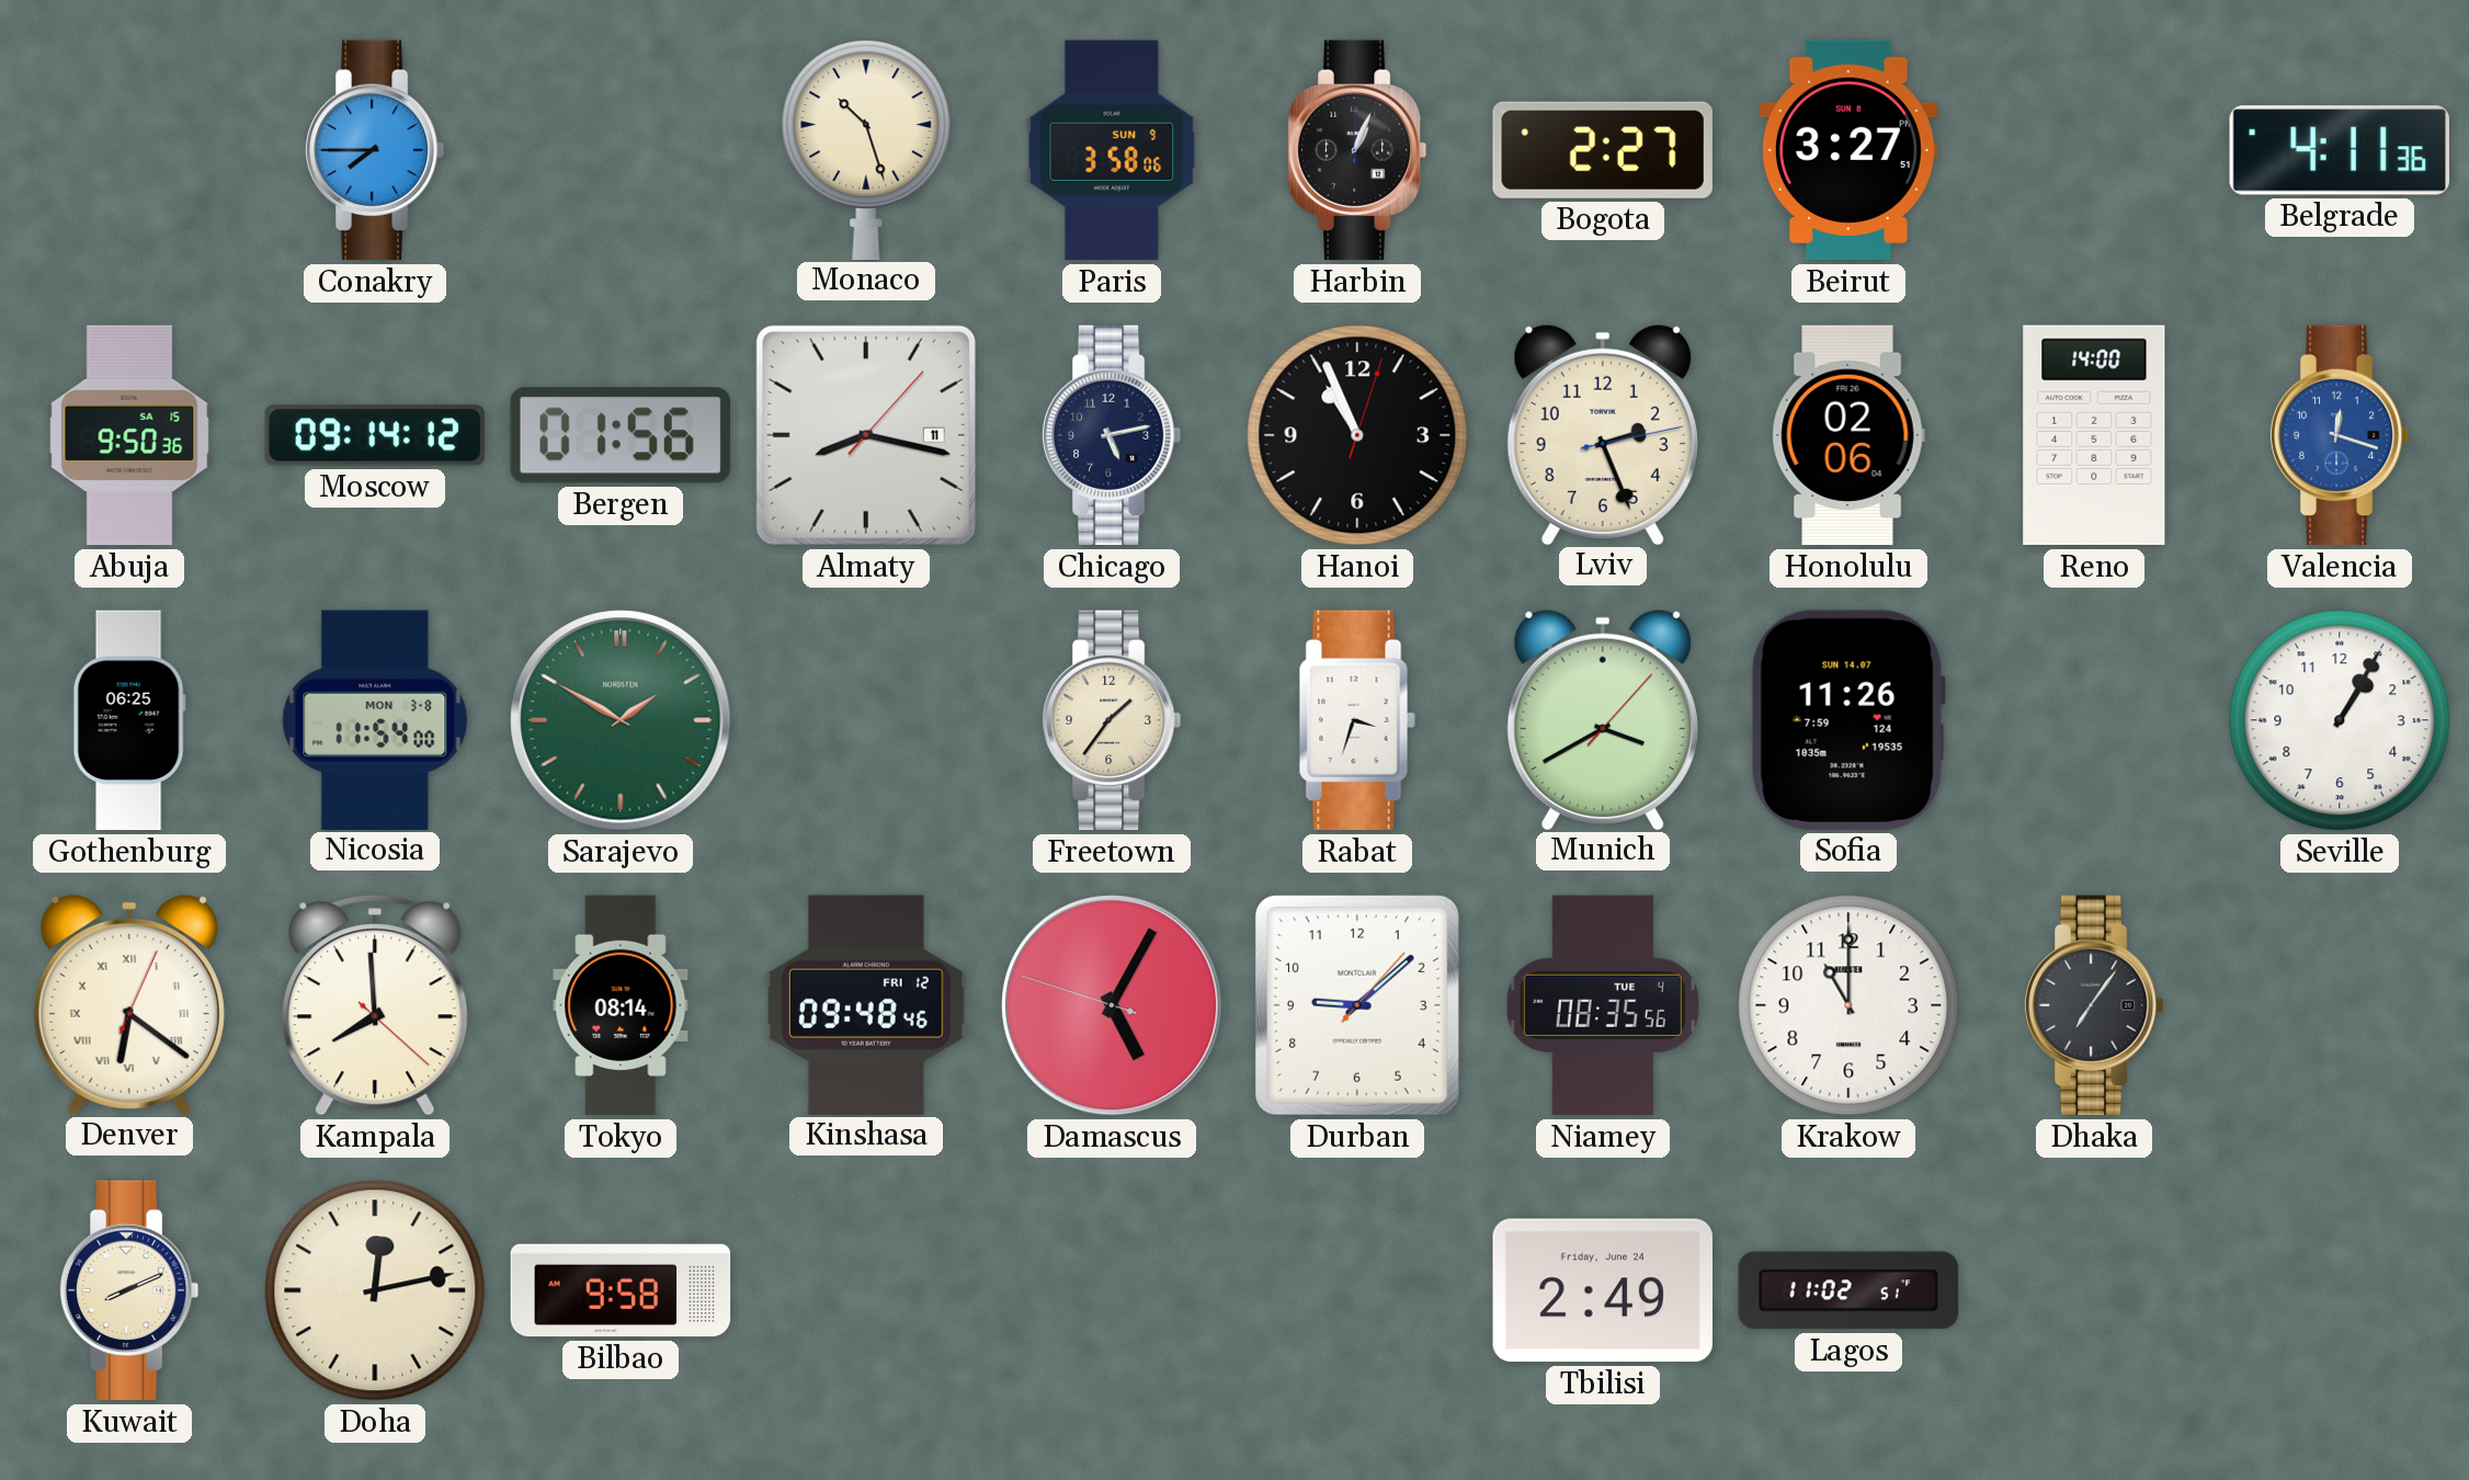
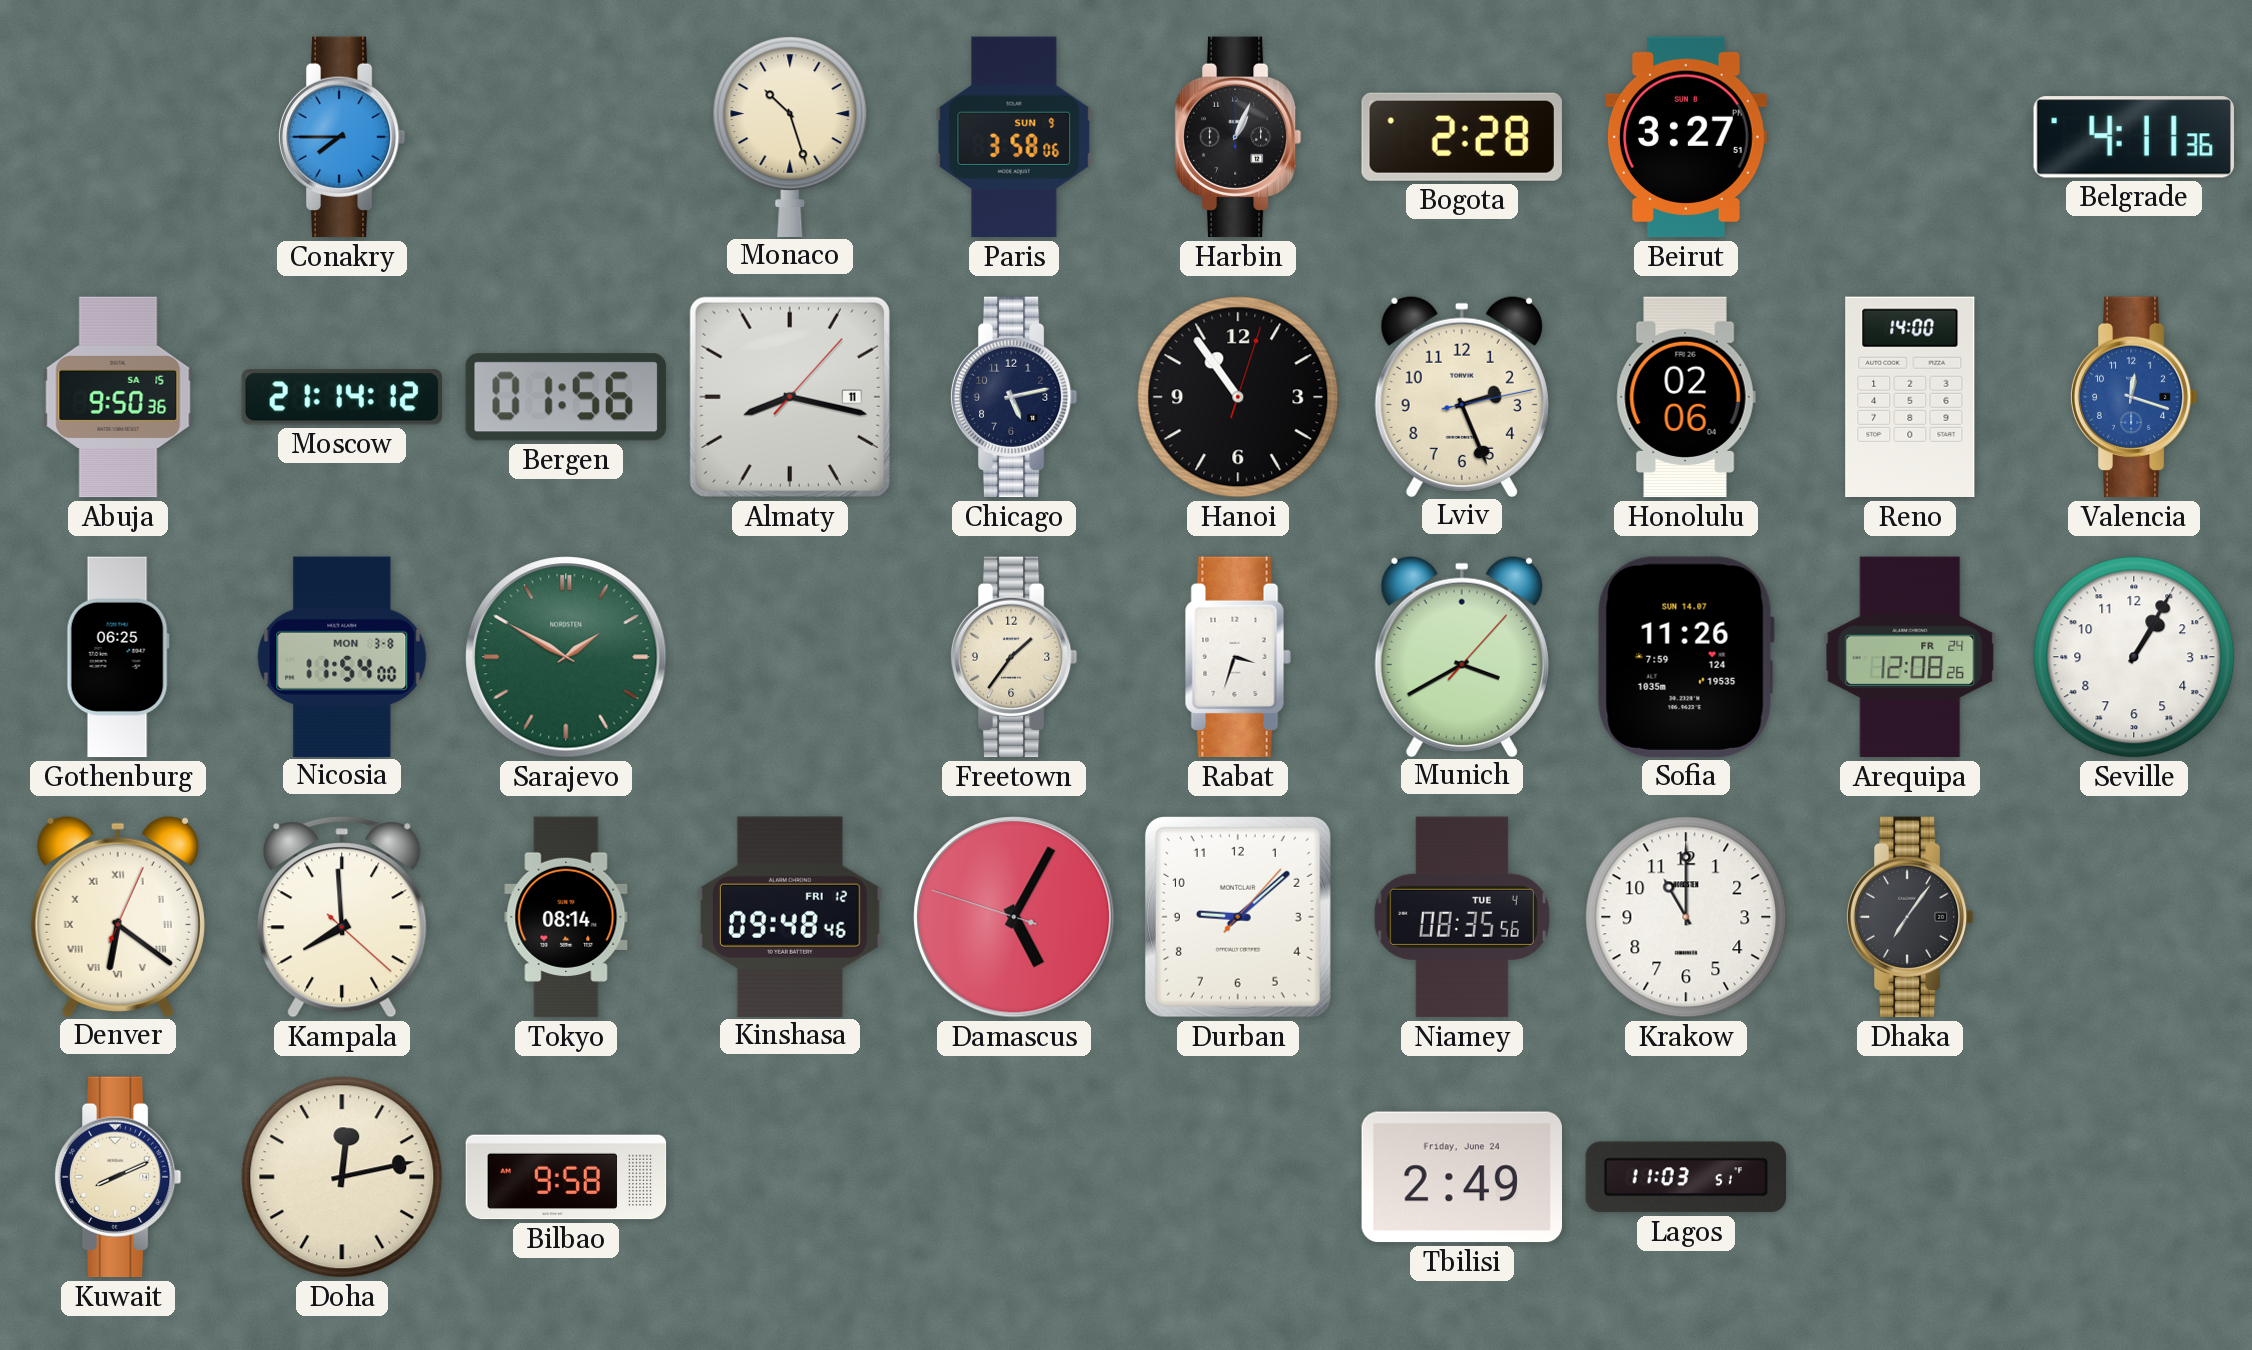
Bogota: 2:27 -> 2:28 (1462, 137)
Moscow: 09:14 -> 21:14 (341, 397)
Hanoi: 10:56 -> 10:54 (1238, 397)
Arequipa: none -> 12:08 (1910, 657)
Lagos: 11:02 -> 11:03 (1686, 1177)
